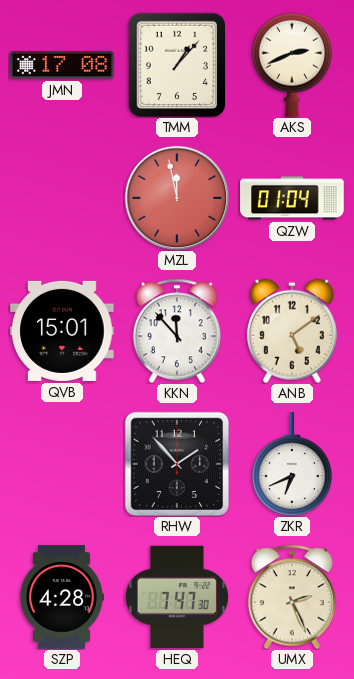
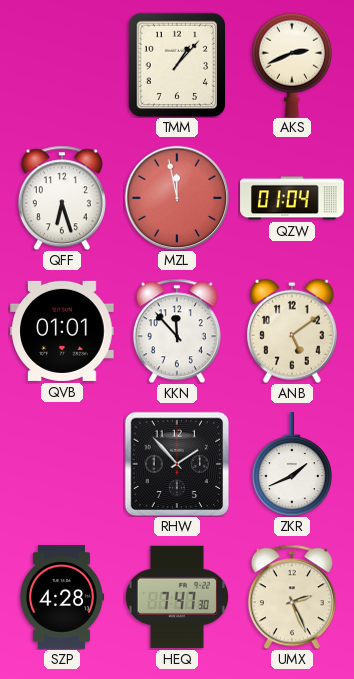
JMN: 17:08 -> none (62, 65)
QFF: none -> 6:27 (62, 198)
QVB: 15:01 -> 01:01 (62, 331)
ZKR: 6:41 -> 1:41 (292, 464)
